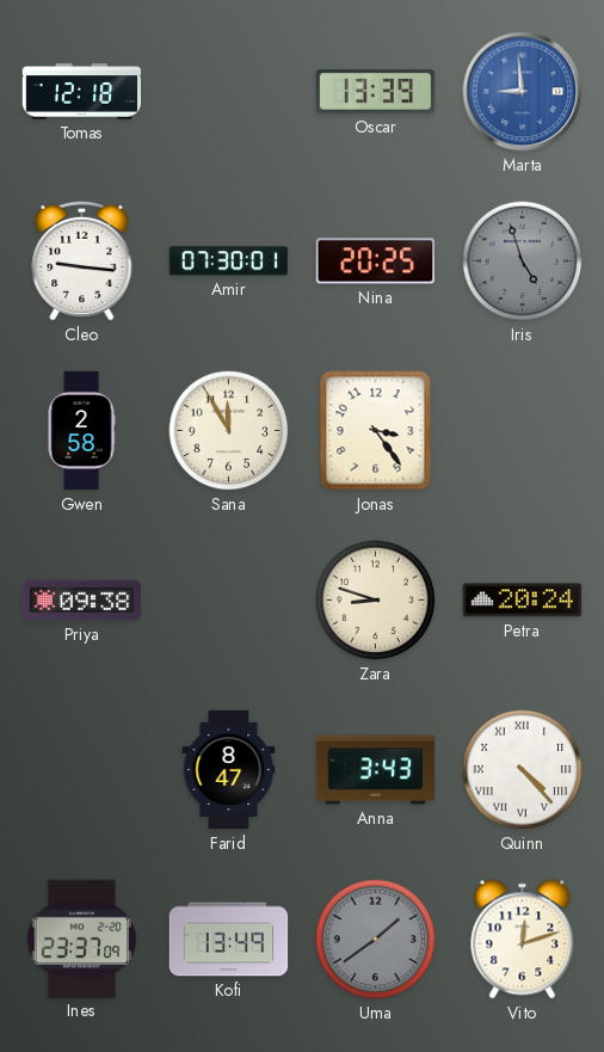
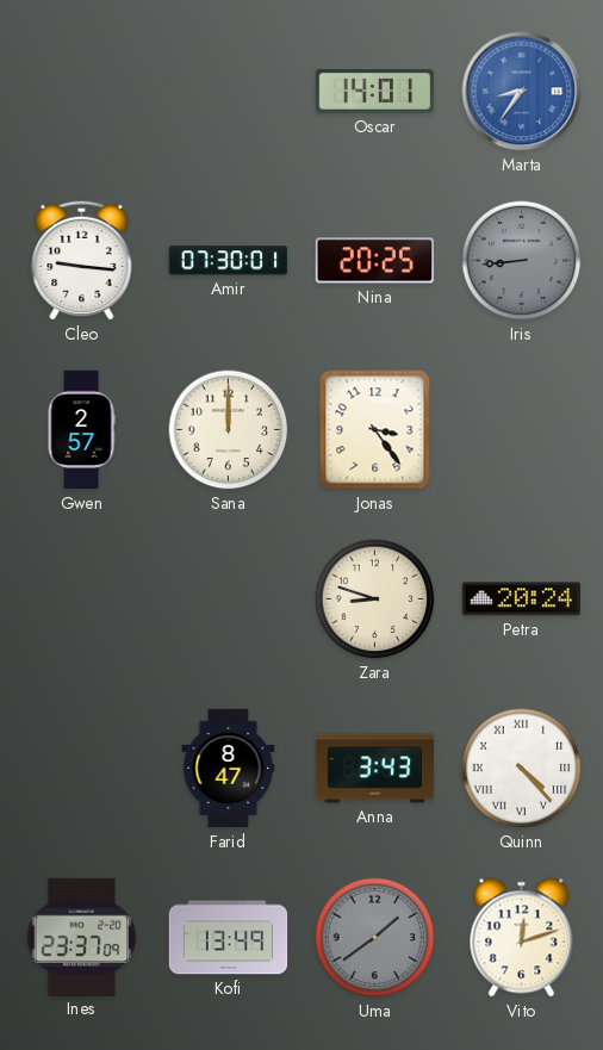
Tomas: 12:18 -> none (82, 92)
Oscar: 13:39 -> 14:01 (375, 91)
Marta: 8:59 -> 8:36 (522, 92)
Iris: 4:57 -> 8:44 (522, 261)
Gwen: 2:58 -> 2:57 (81, 430)
Sana: 11:55 -> 12:00 (229, 430)
Priya: 09:38 -> none (82, 601)
